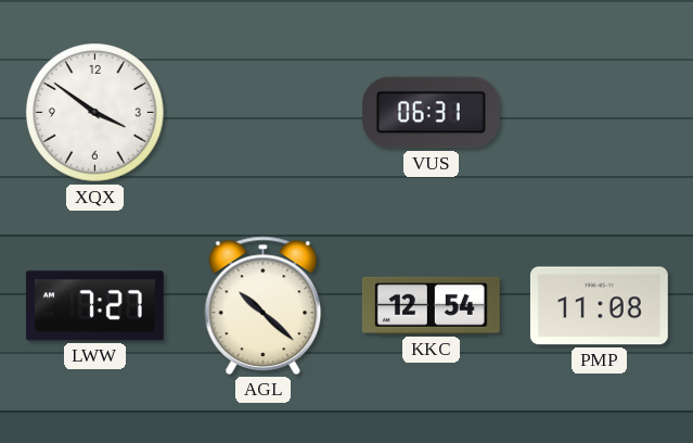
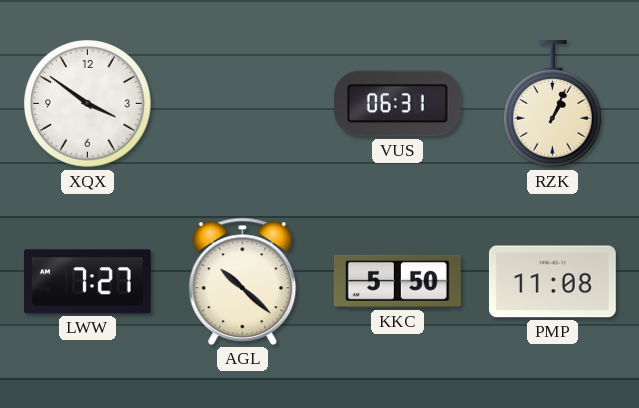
RZK: none -> 1:04 (552, 104)
KKC: 12:54 -> 5:50 (397, 281)
